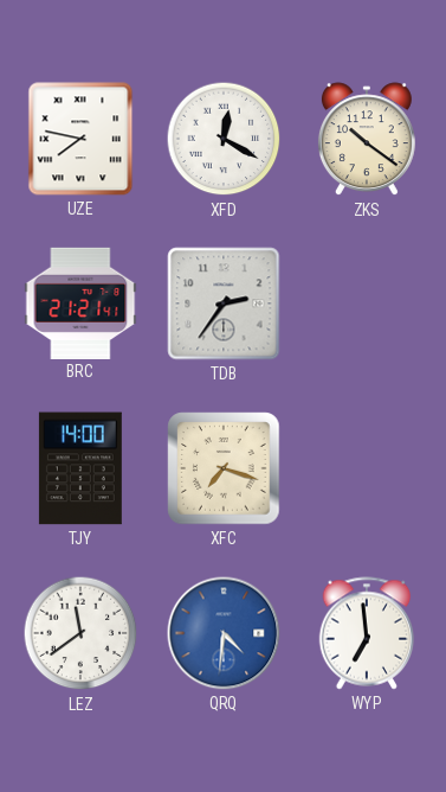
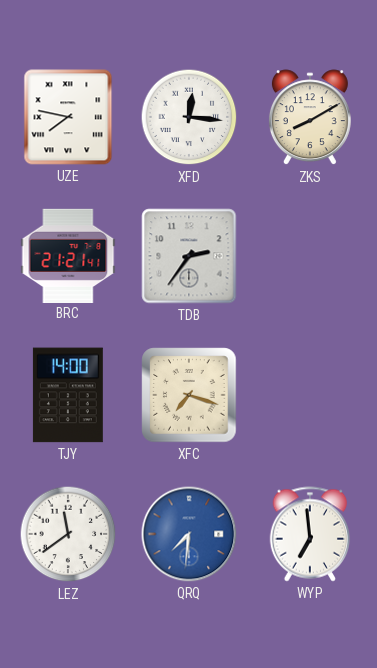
XFD: 12:20 -> 12:16 (189, 117)
ZKS: 10:21 -> 8:10 (310, 118)
QRQ: 4:31 -> 7:31 (189, 534)
